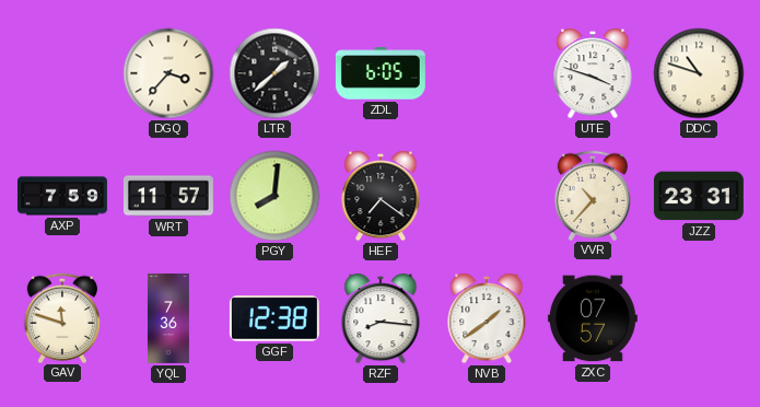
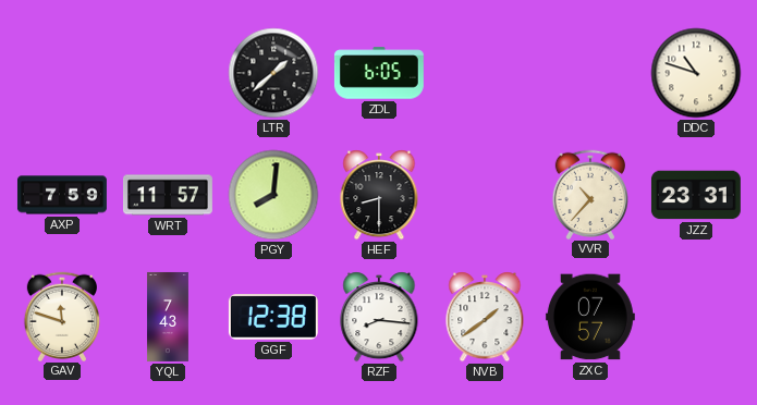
DGQ: 3:37 -> none (168, 73)
UTE: 3:48 -> none (593, 73)
HEF: 7:21 -> 8:30 (379, 195)
YQL: 7:36 -> 7:43 (168, 317)
